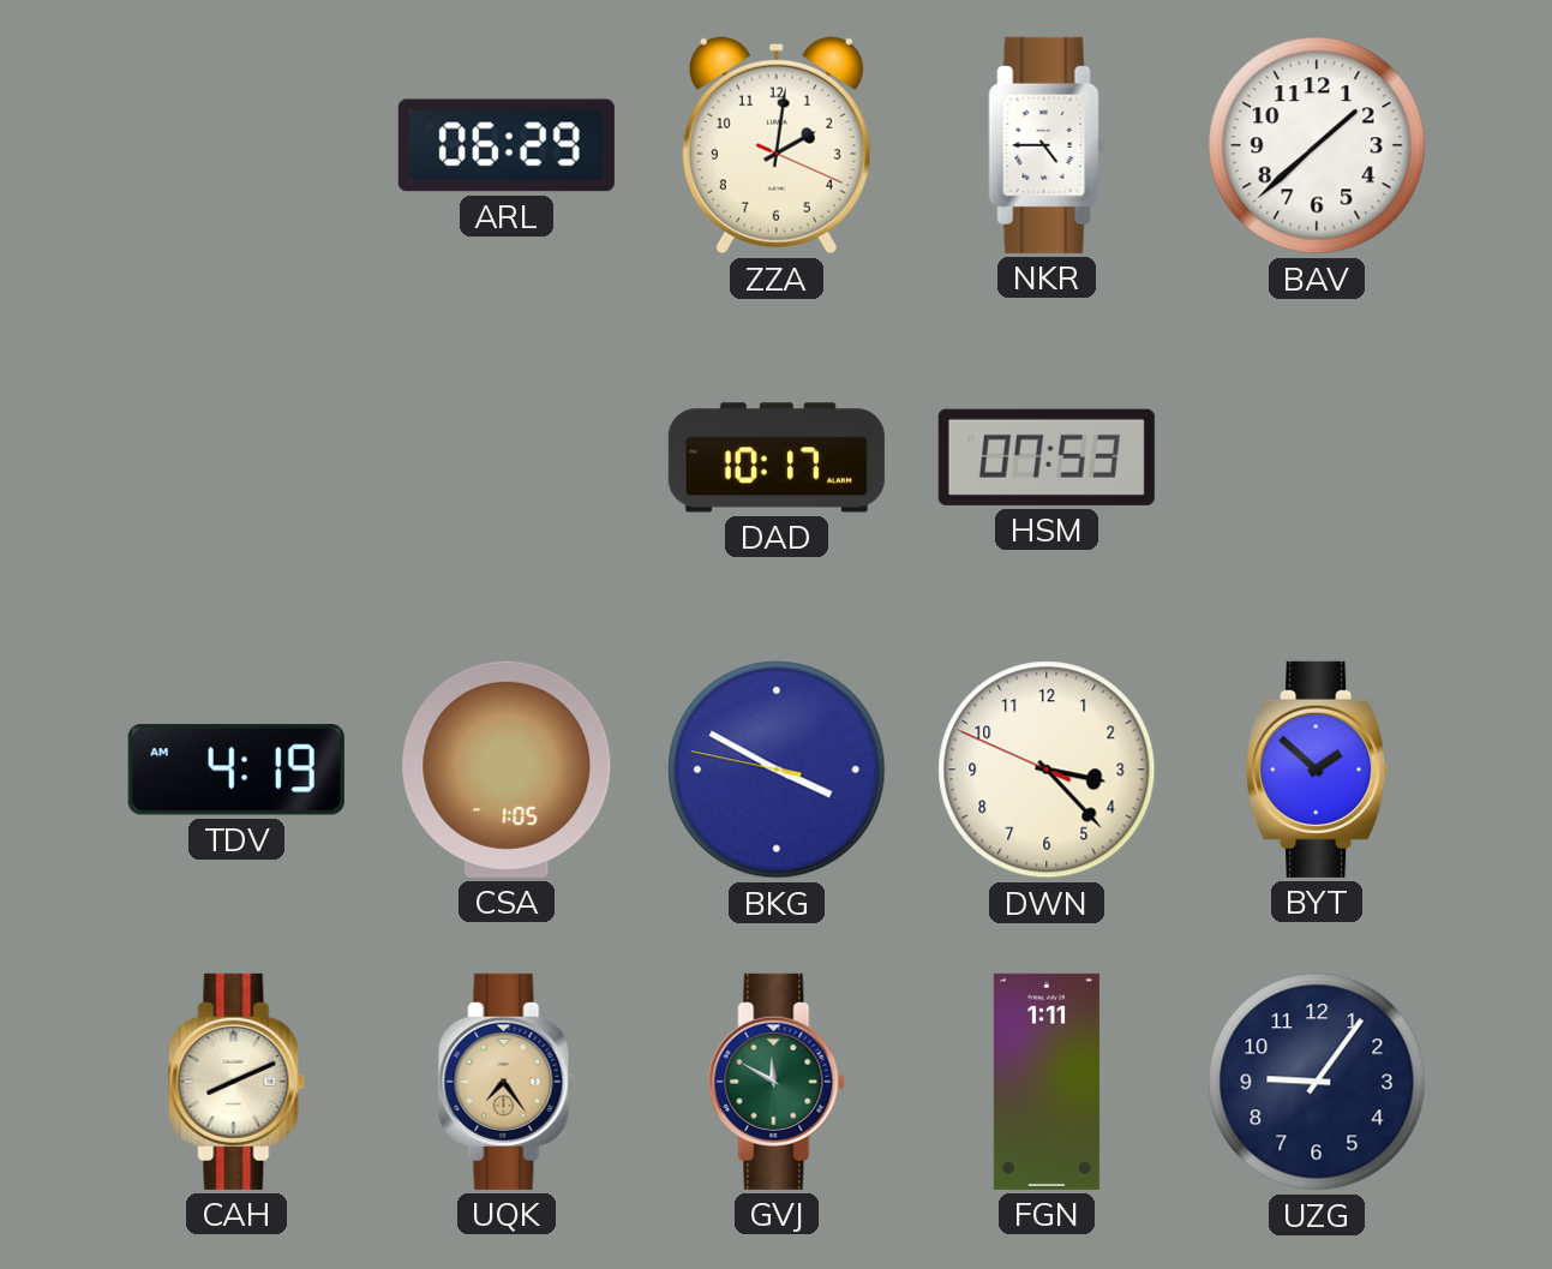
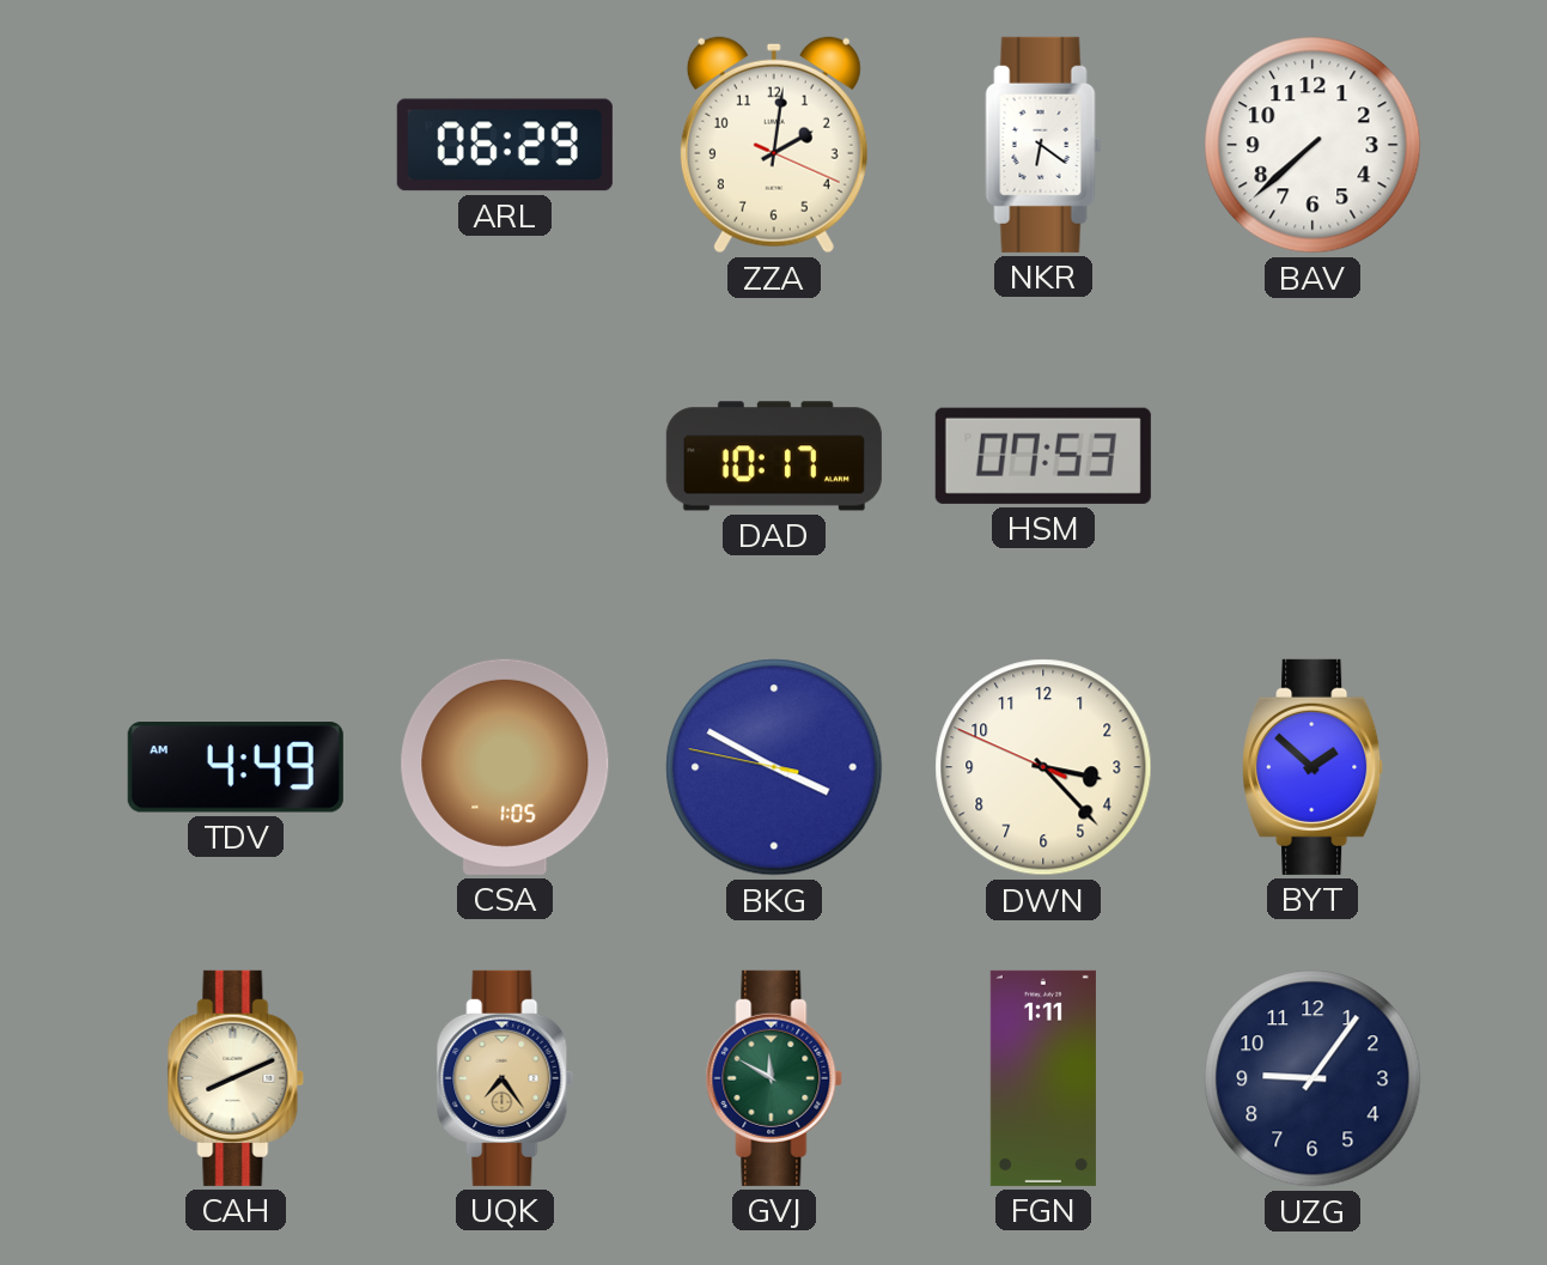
NKR: 4:45 -> 6:21 (1043, 145)
BAV: 1:38 -> 7:38 (1312, 145)
TDV: 4:19 -> 4:49 (236, 768)
